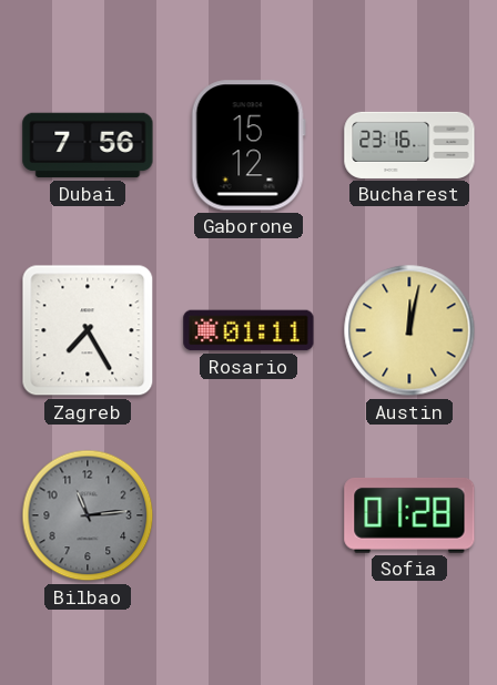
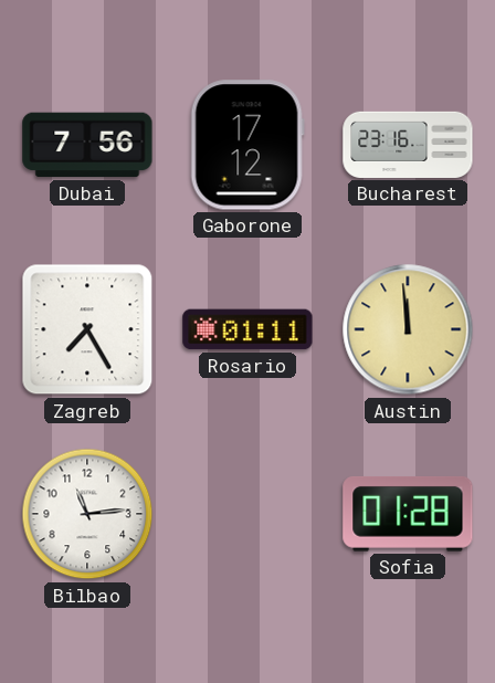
Gaborone: 15:12 -> 17:12 (247, 145)
Austin: 12:02 -> 11:59 (408, 329)
Bilbao dial: grey -> white (87, 514)
